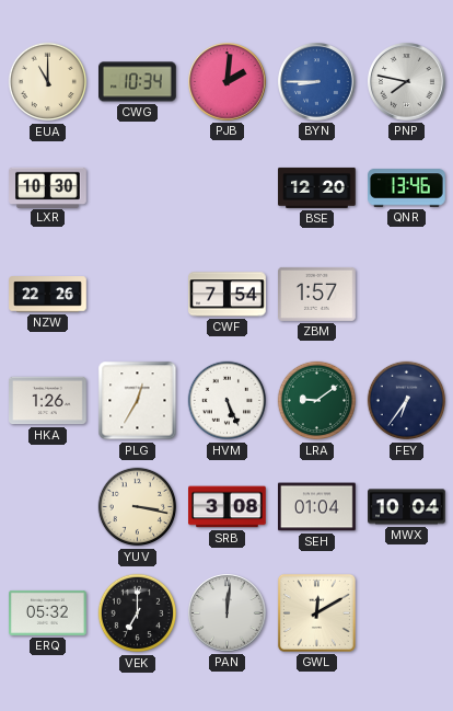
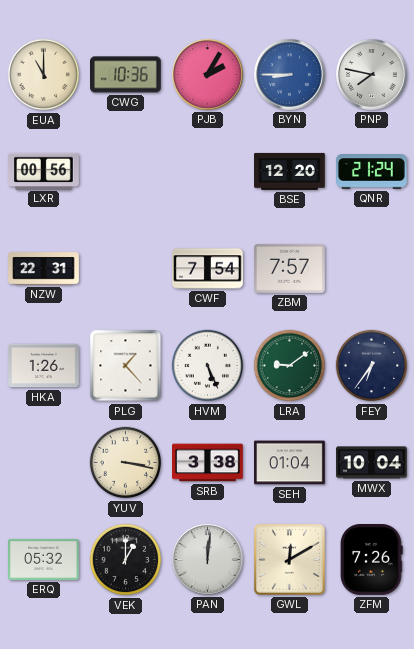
CWG: 10:34 -> 10:36 (126, 75)
PJB: 2:01 -> 2:05 (208, 75)
LXR: 10:30 -> 00:56 (44, 171)
QNR: 13:46 -> 21:24 (372, 172)
NZW: 22:26 -> 22:31 (44, 269)
ZBM: 1:57 -> 7:57 (290, 268)
PLG: 12:35 -> 1:23 (126, 366)
SRB: 3:08 -> 3:38 (208, 463)
VEK: 7:00 -> 1:00 (126, 560)
ZFM: none -> 7:26 (371, 560)
